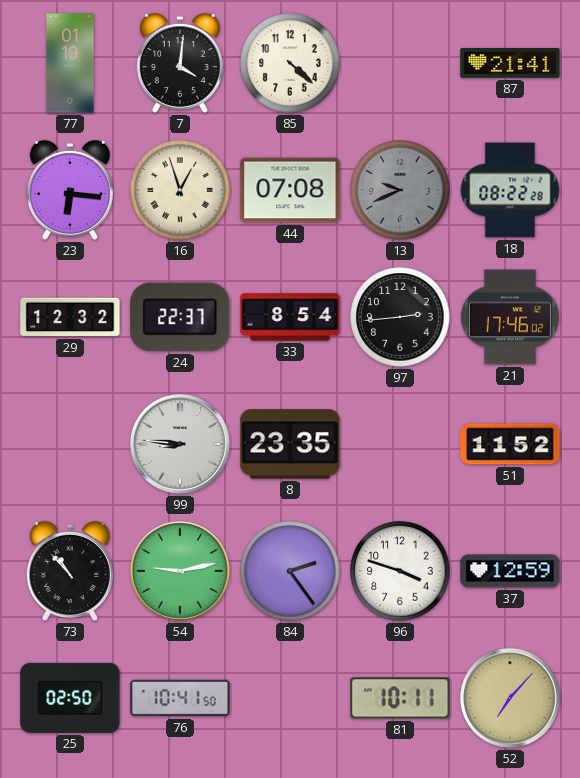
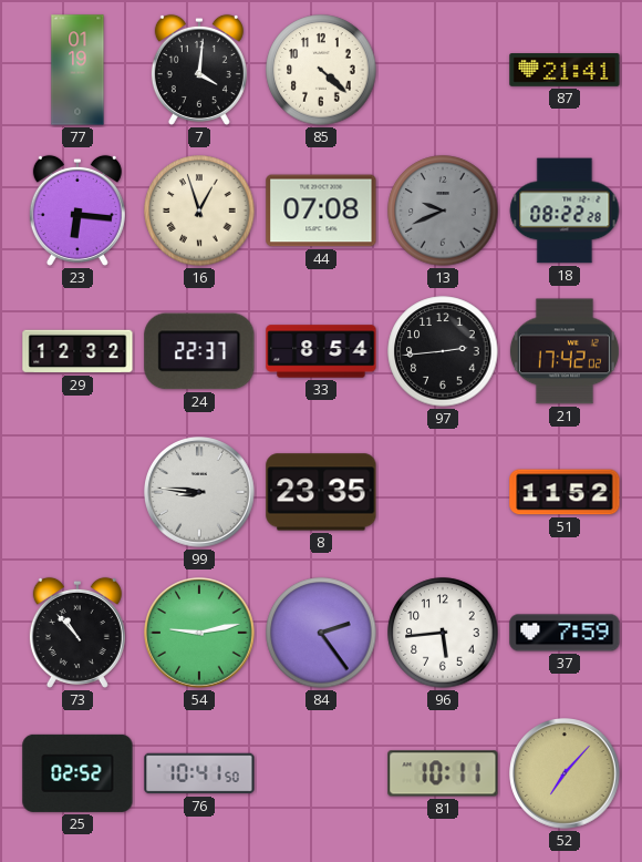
21: 17:46 -> 17:42 (565, 351)
96: 3:48 -> 5:44 (443, 633)
37: 12:59 -> 7:59 (565, 633)
25: 02:50 -> 02:52 (77, 773)
